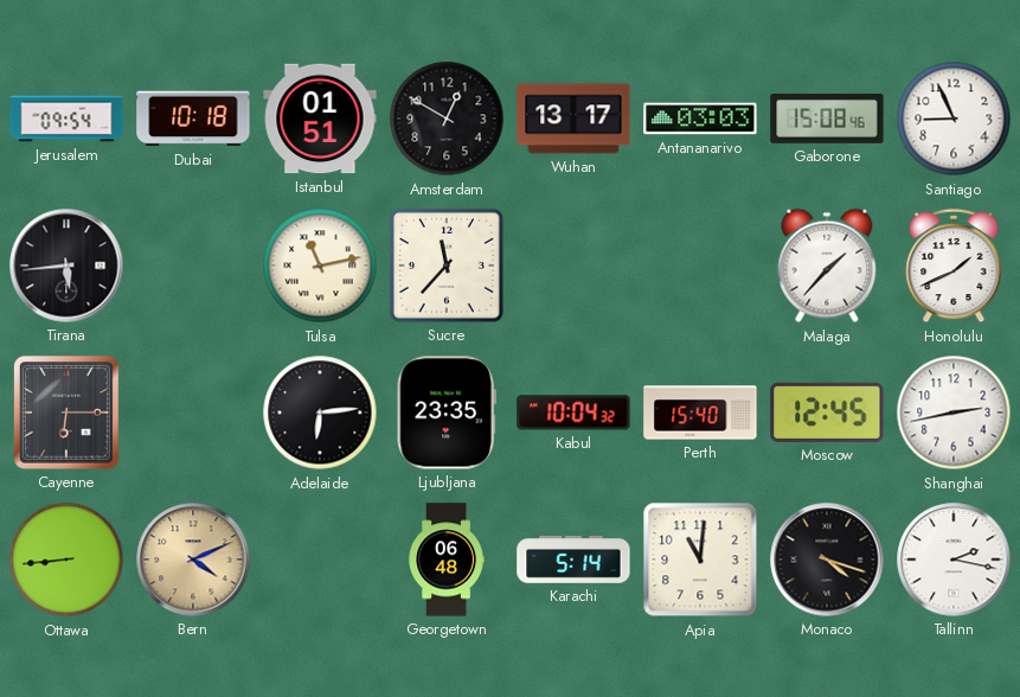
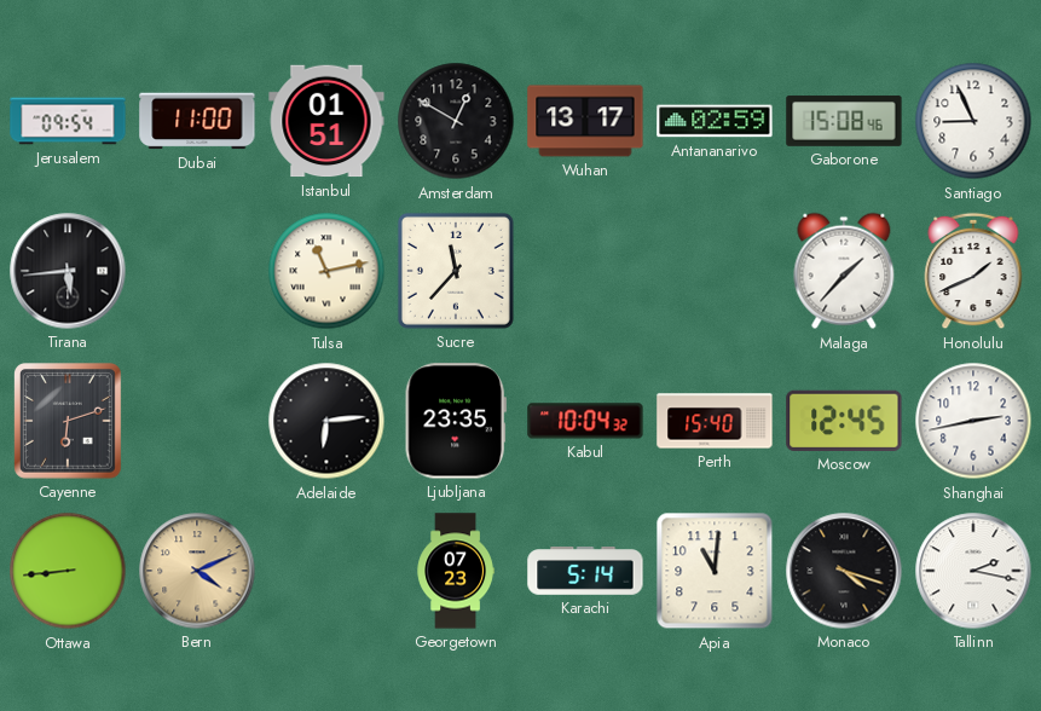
Dubai: 10:18 -> 11:00 (197, 121)
Antananarivo: 03:03 -> 02:59 (715, 121)
Cayenne: 6:15 -> 6:12 (69, 422)
Georgetown: 06:48 -> 07:23 (456, 571)
